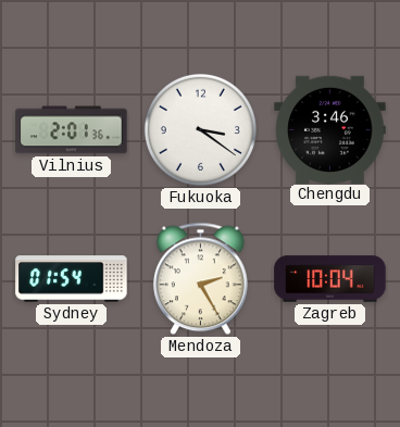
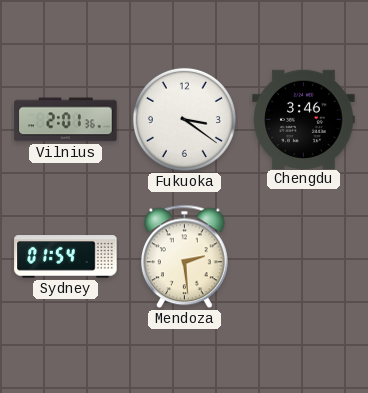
Mendoza: 2:25 -> 2:29 (184, 257)
Zagreb: 10:04 -> none (330, 279)
